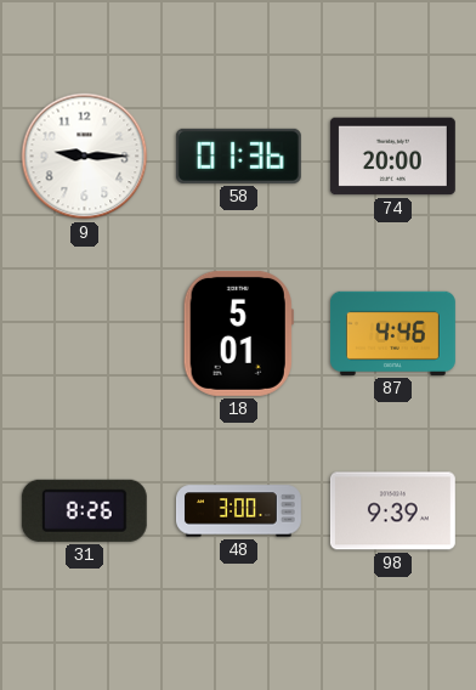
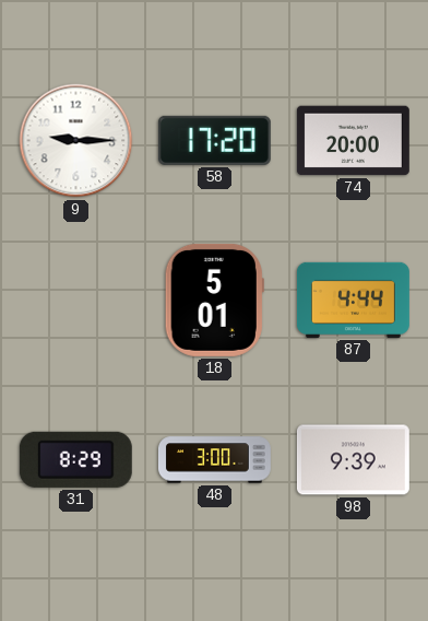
58: 01:36 -> 17:20 (214, 140)
87: 4:46 -> 4:44 (353, 300)
31: 8:26 -> 8:29 (75, 459)
